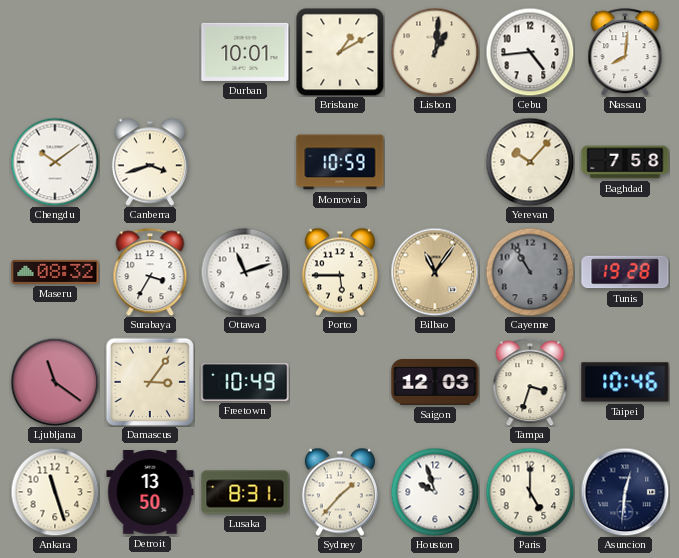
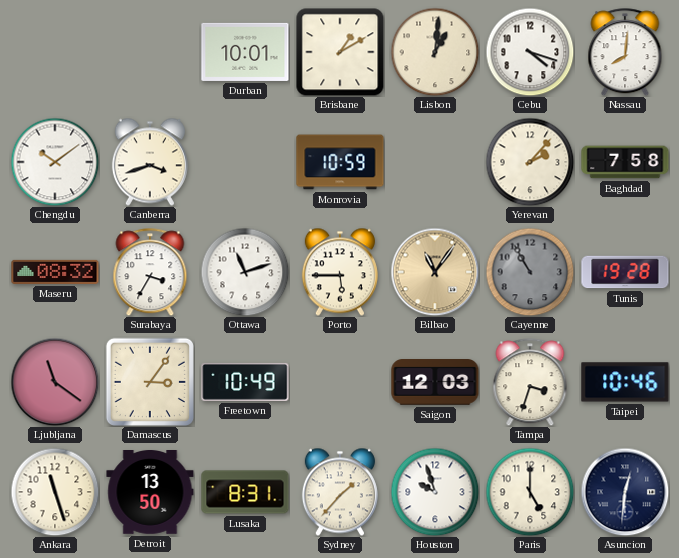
Cebu: 4:44 -> 4:18 (530, 52)
Yerevan: 10:07 -> 2:07 (530, 162)
